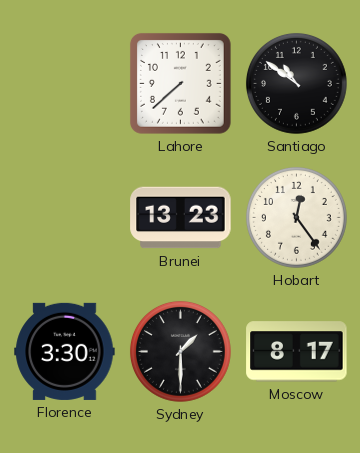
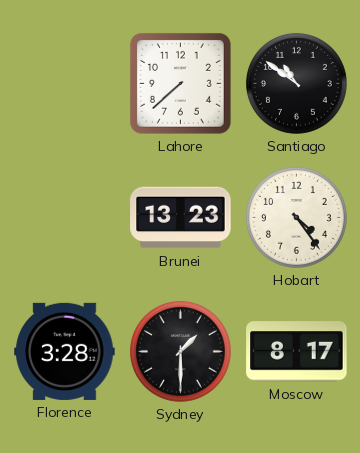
Hobart: 12:24 -> 4:24 (296, 217)
Florence: 3:30 -> 3:28 (65, 351)
